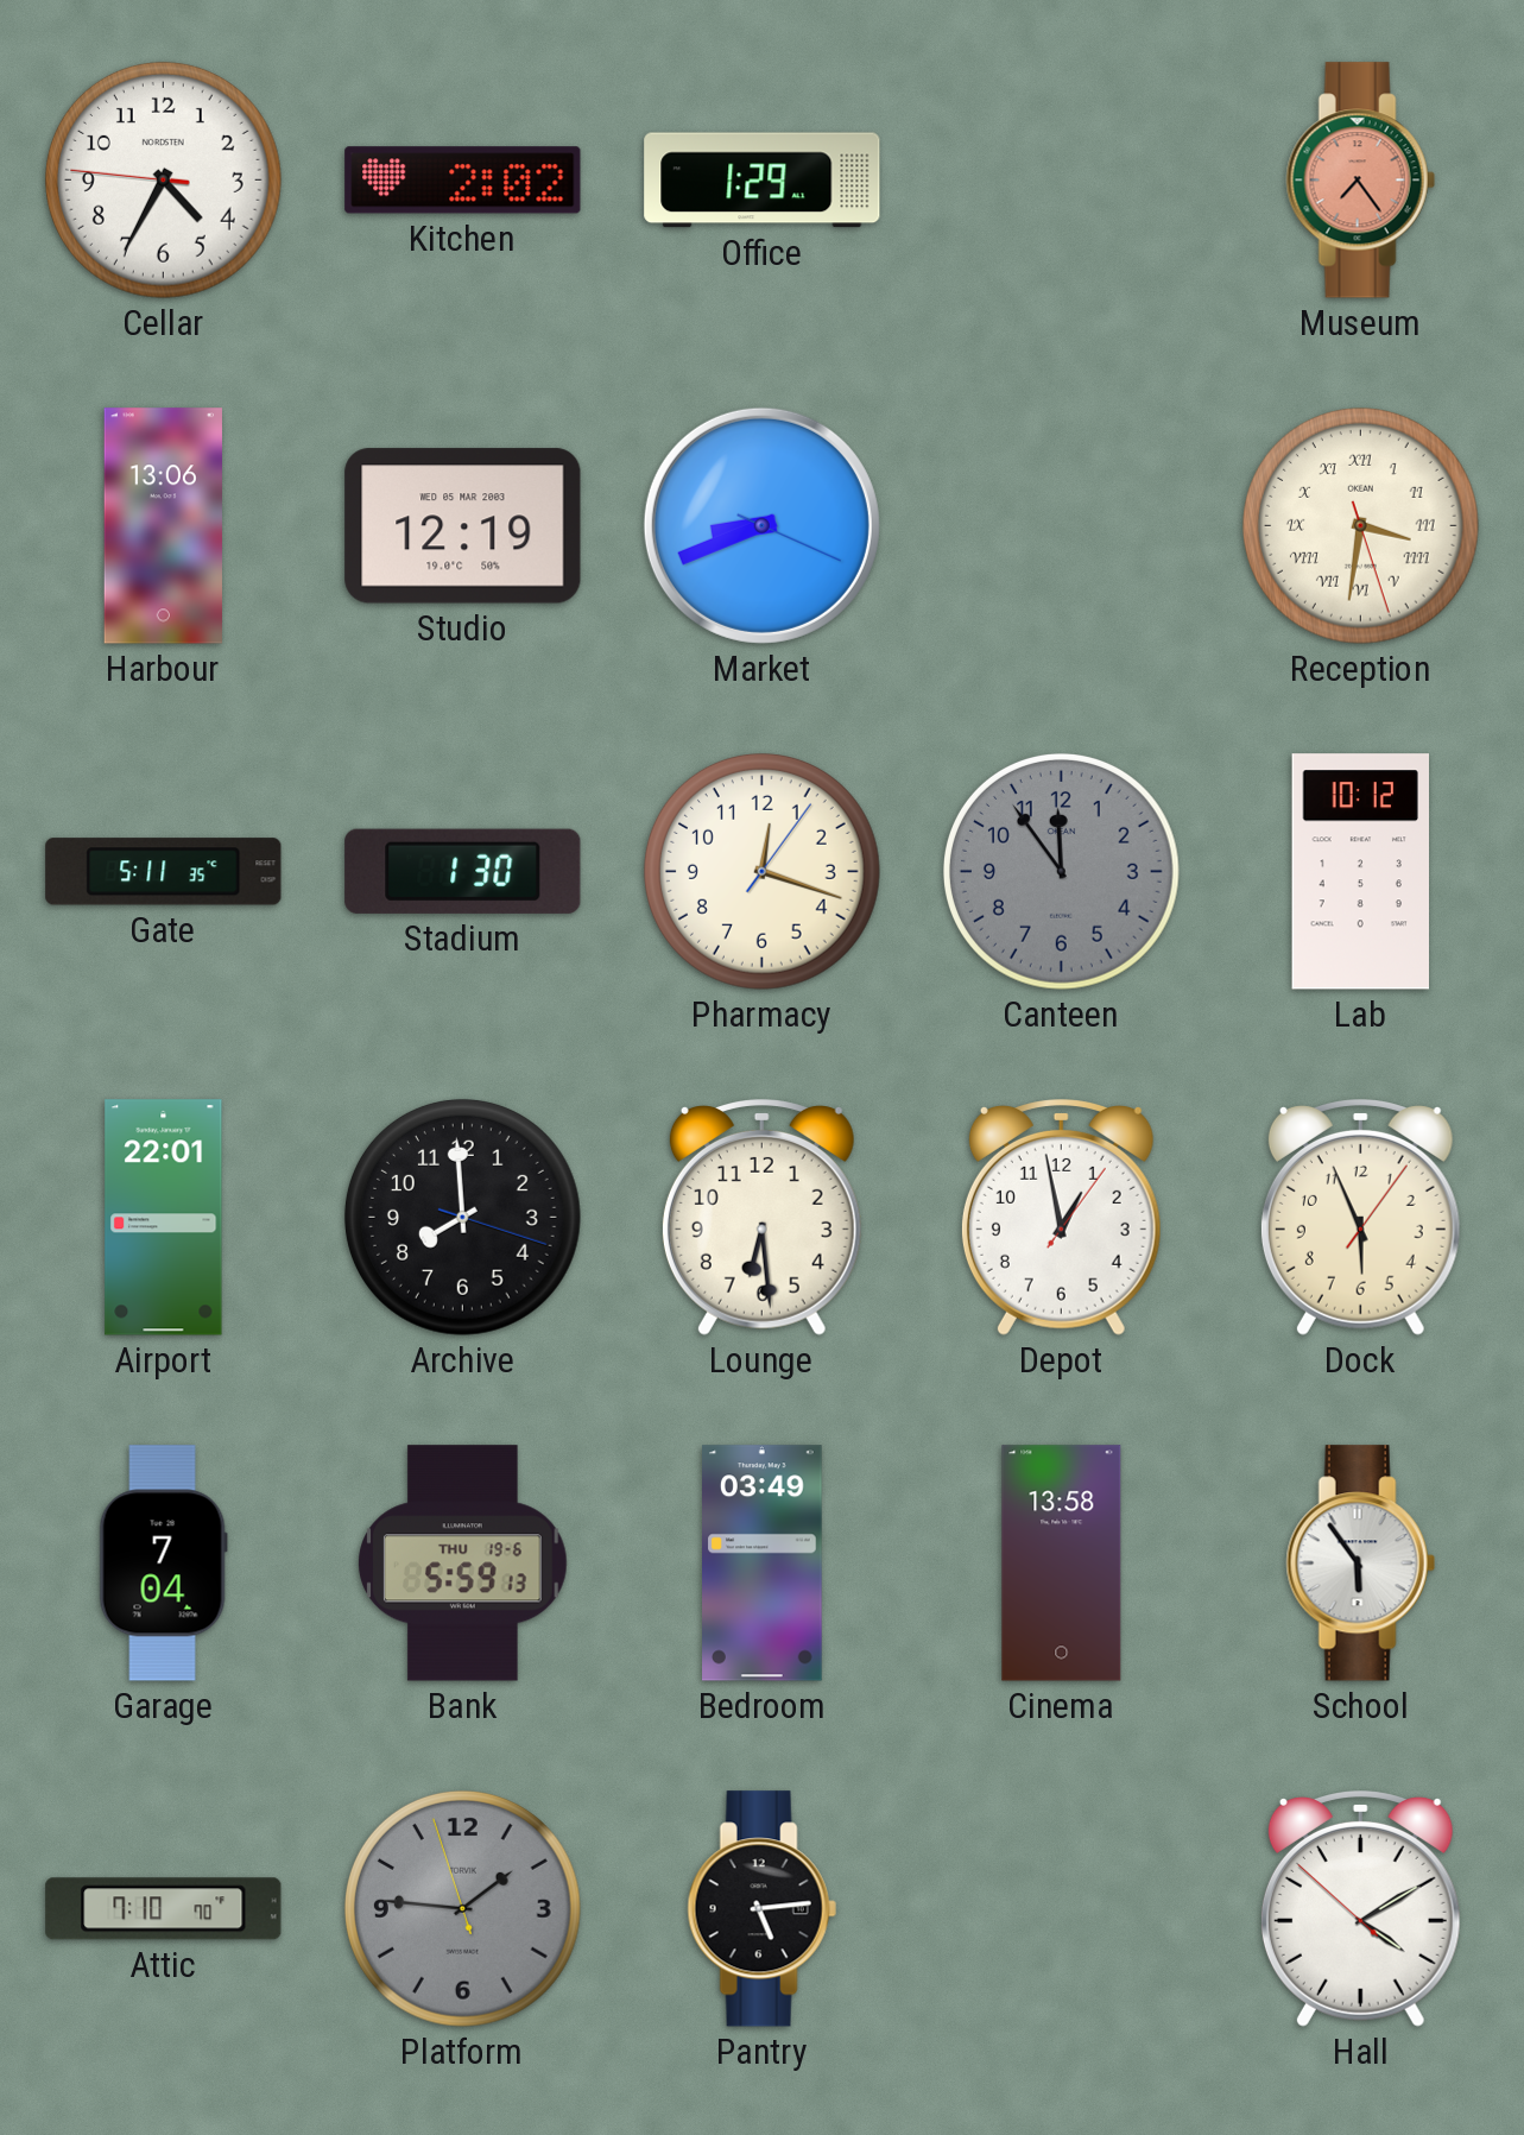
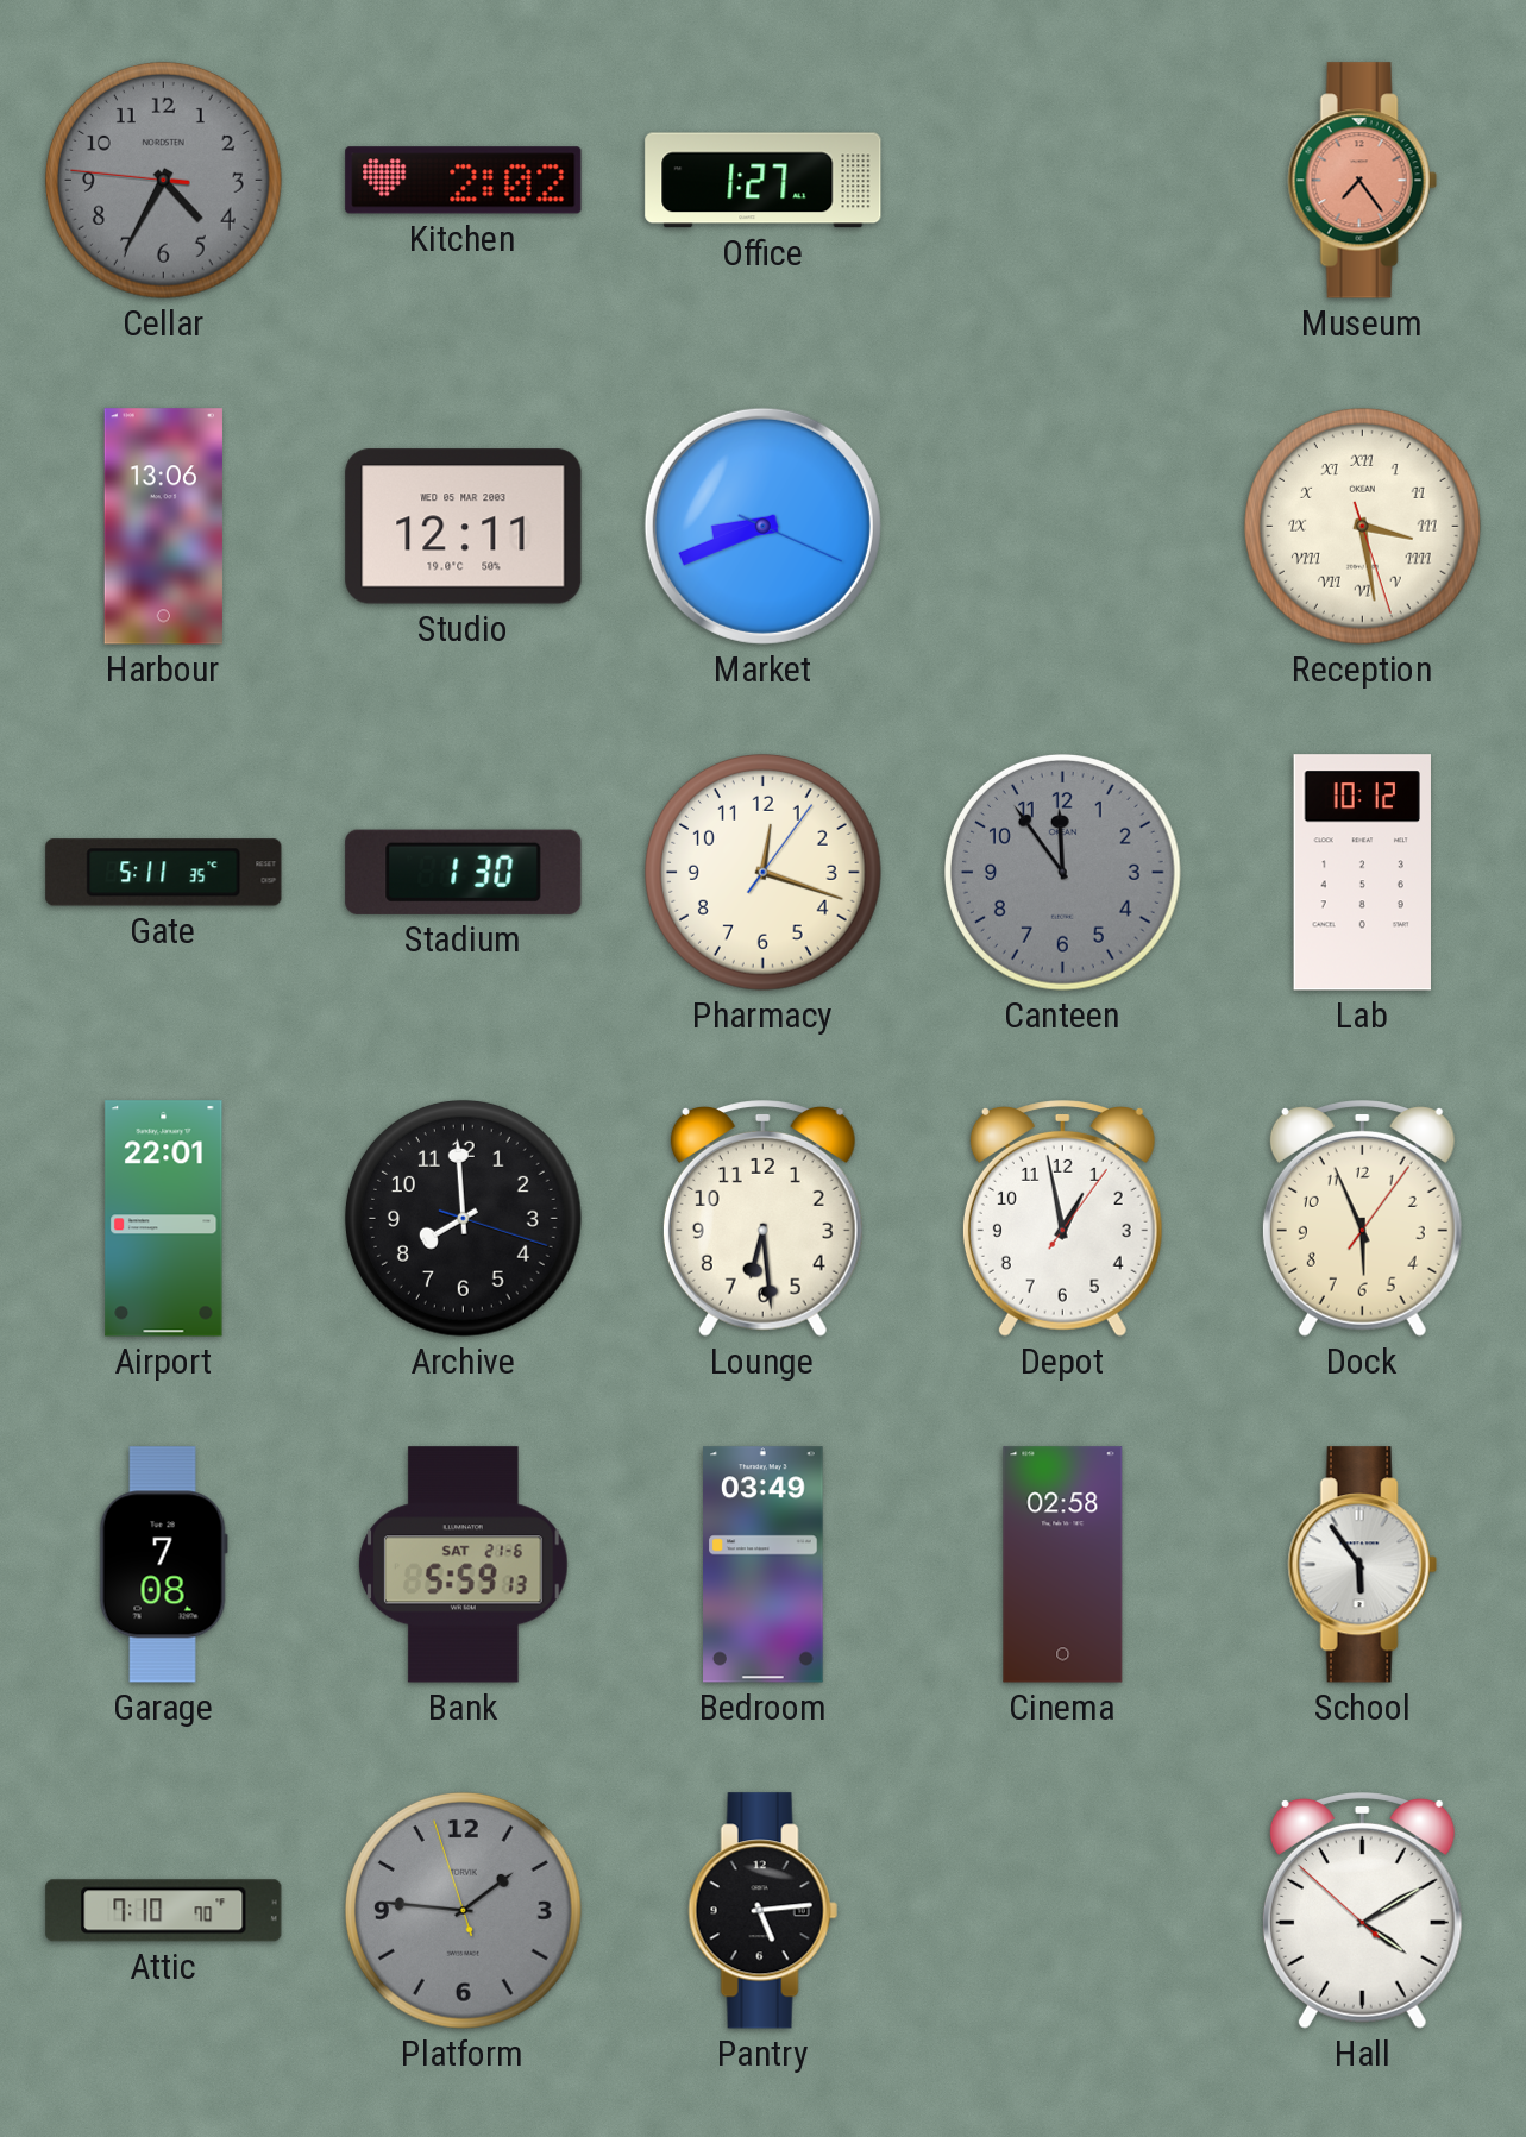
Cellar dial: white -> grey (163, 180)
Office: 1:29 -> 1:27 (764, 181)
Studio: 12:19 -> 12:11 (464, 527)
Reception: 3:31 -> 3:28 (1362, 526)
Garage: 7:04 -> 7:08 (163, 1565)
Bank date: THU 19-6 -> SAT 21-6 (464, 1565)
Cinema: 13:58 -> 02:58 (1063, 1565)
